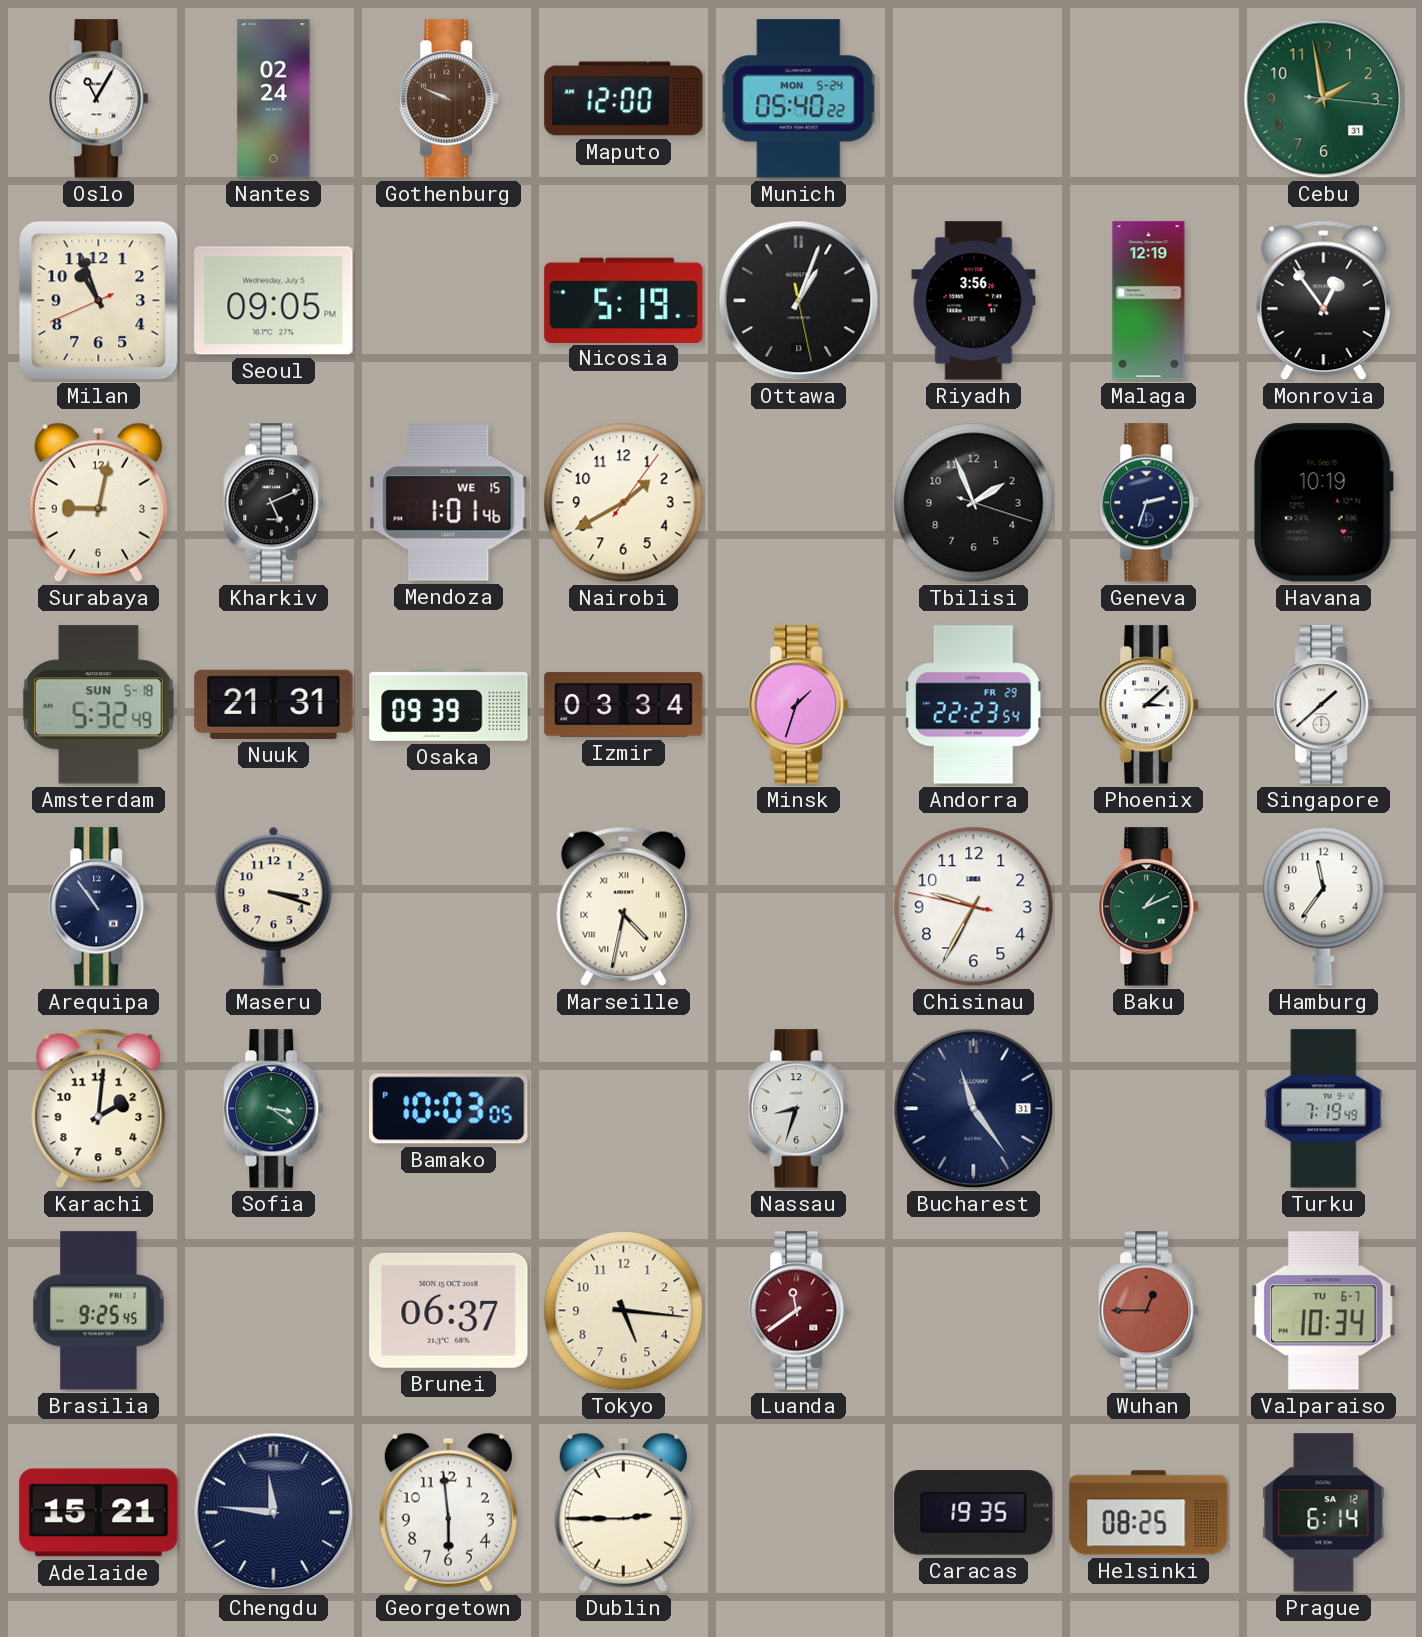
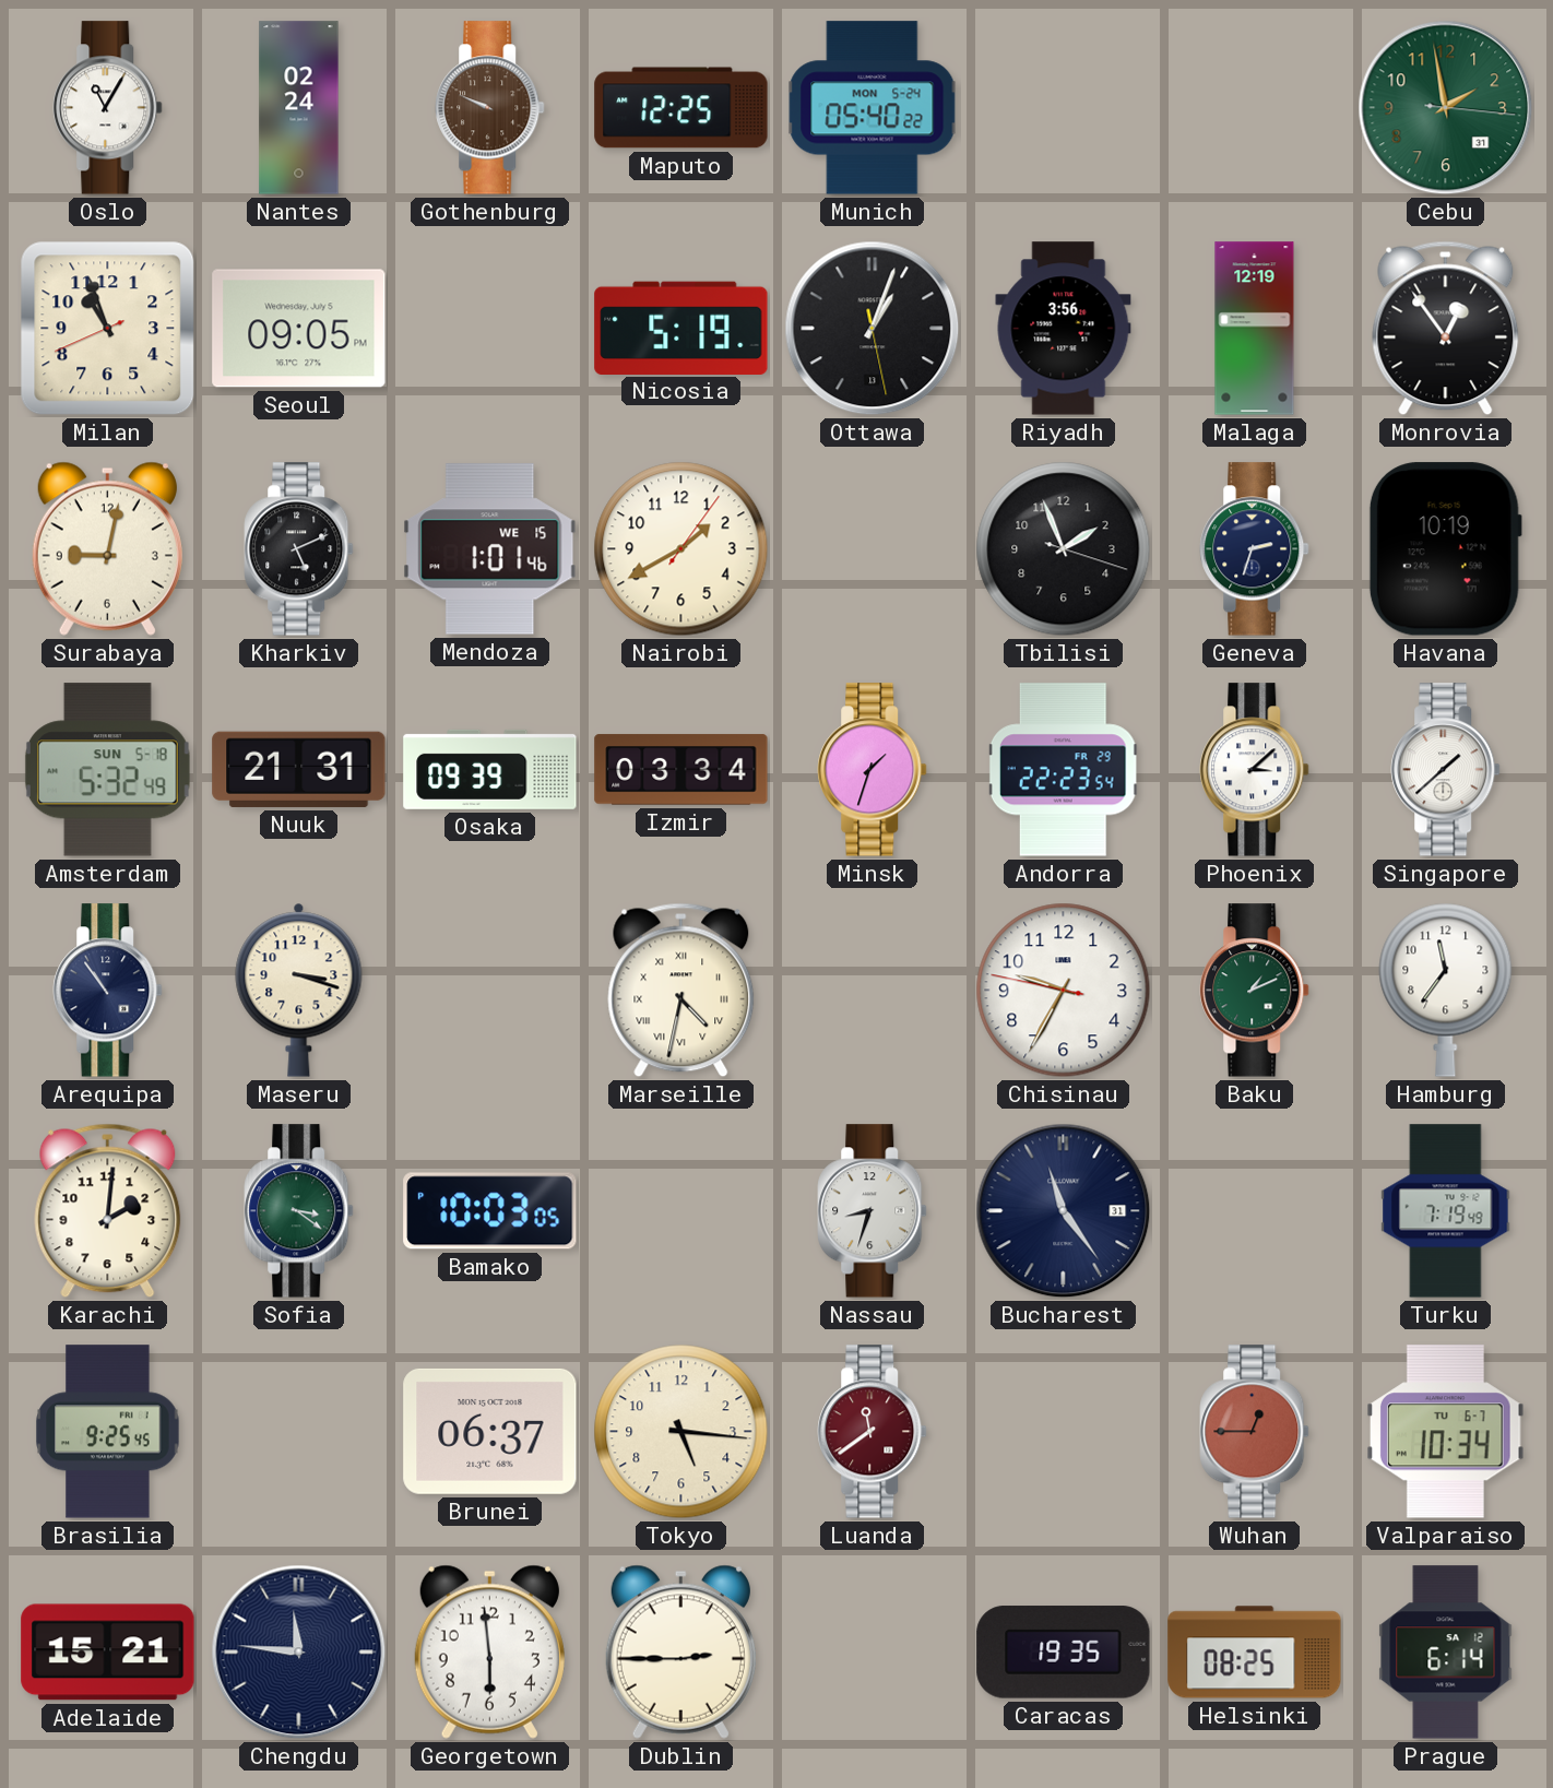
Maputo: 12:00 -> 12:25 (681, 108)
